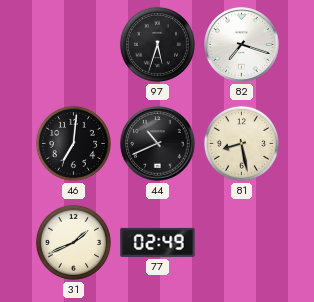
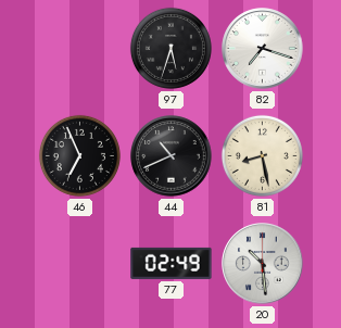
46: 7:01 -> 6:56 (79, 155)
31: 1:41 -> none (73, 242)
20: none -> 10:29 (263, 264)
